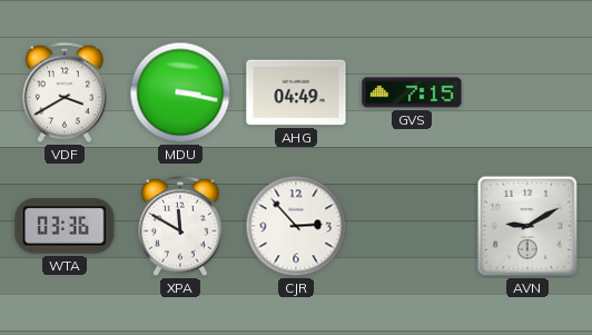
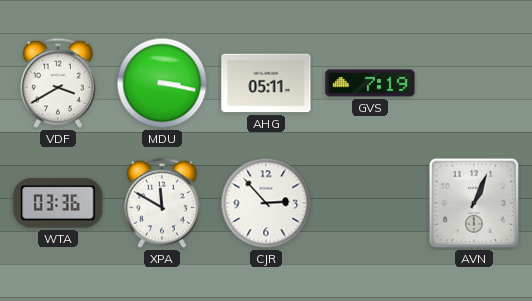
AHG: 04:49 -> 05:11 (266, 83)
GVS: 7:15 -> 7:19 (370, 83)
AVN: 9:10 -> 1:04 (474, 203)
